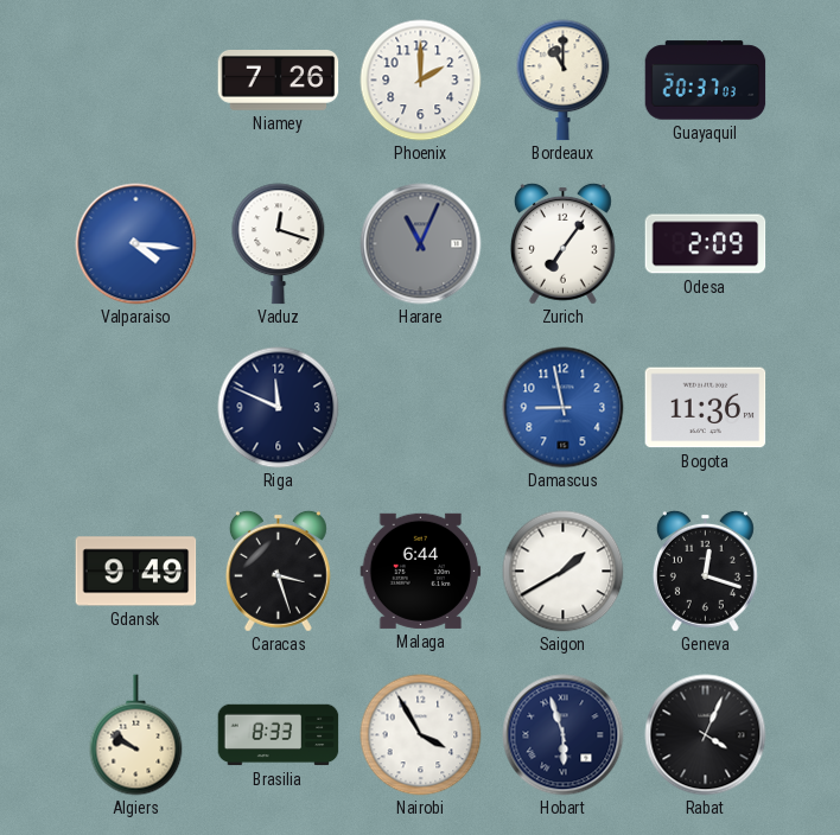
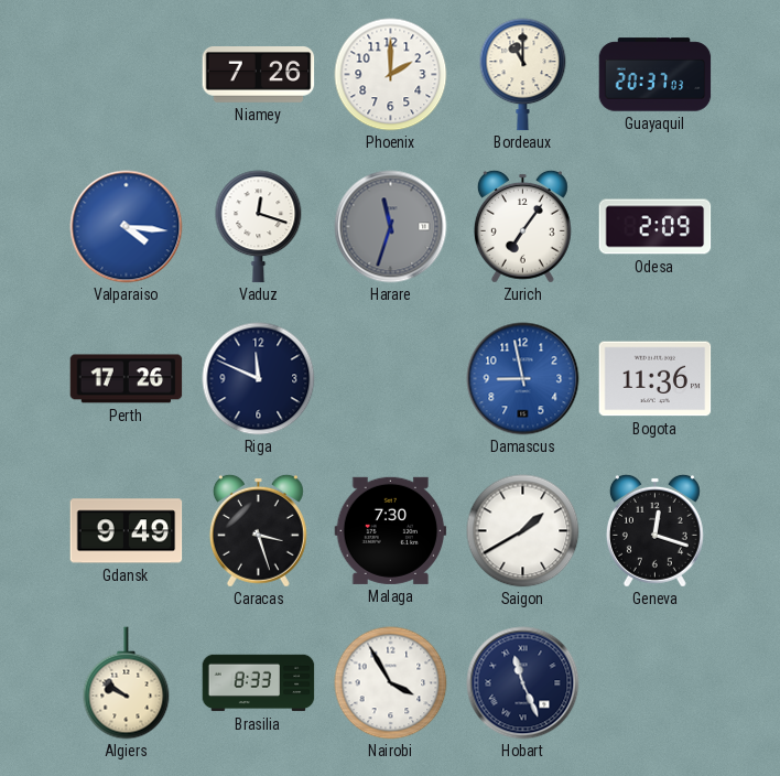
Harare: 11:04 -> 11:33 (391, 227)
Perth: none -> 17:26 (127, 379)
Malaga: 6:44 -> 7:30 (391, 530)
Hobart: 5:57 -> 11:26 (523, 683)
Rabat: 4:04 -> none (706, 735)
